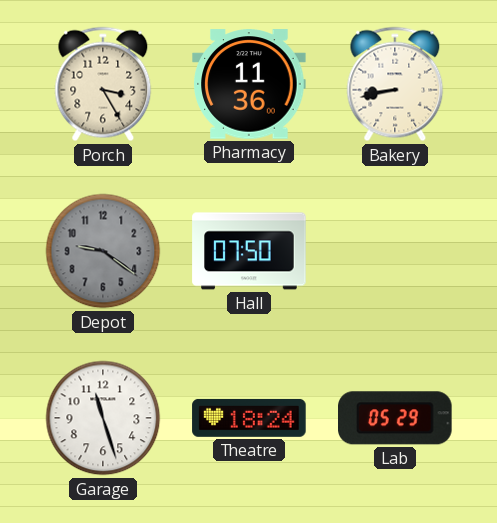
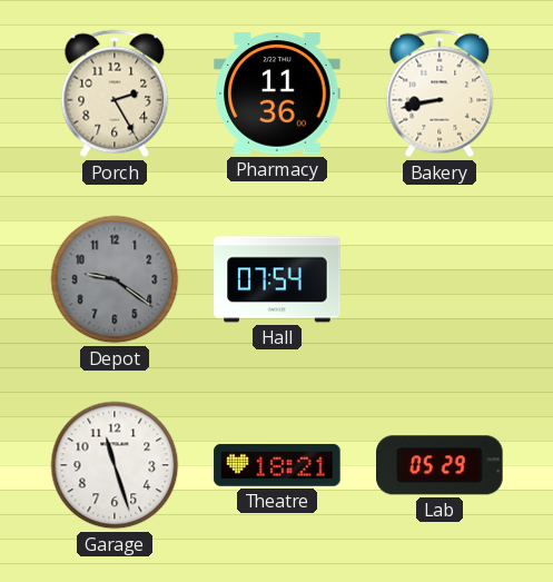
Porch: 3:25 -> 2:25 (115, 93)
Hall: 07:50 -> 07:54 (277, 279)
Theatre: 18:24 -> 18:21 (277, 465)
